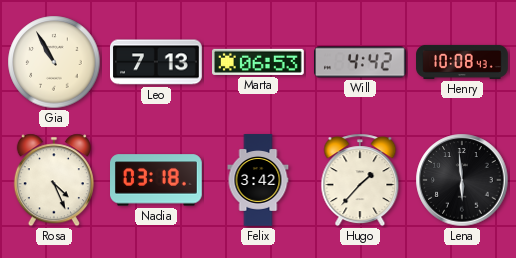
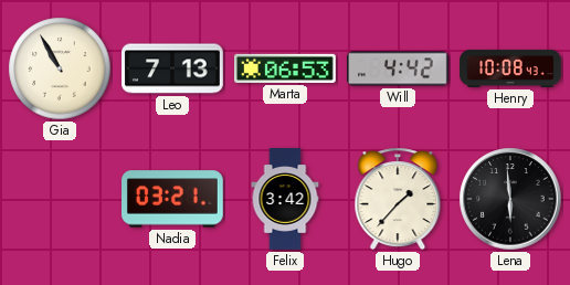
Rosa: 4:26 -> none (54, 180)
Nadia: 03:18 -> 03:21 (173, 199)
